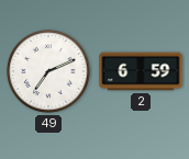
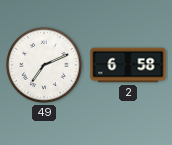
2: 6:59 -> 6:58 (128, 65)
